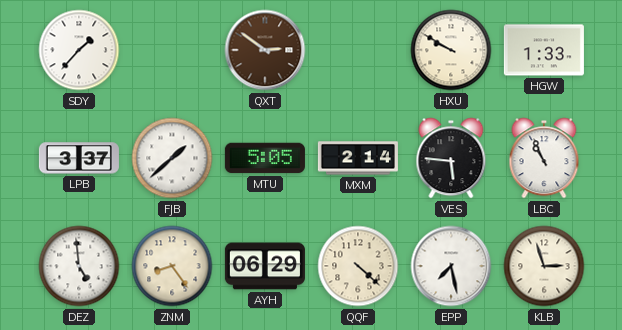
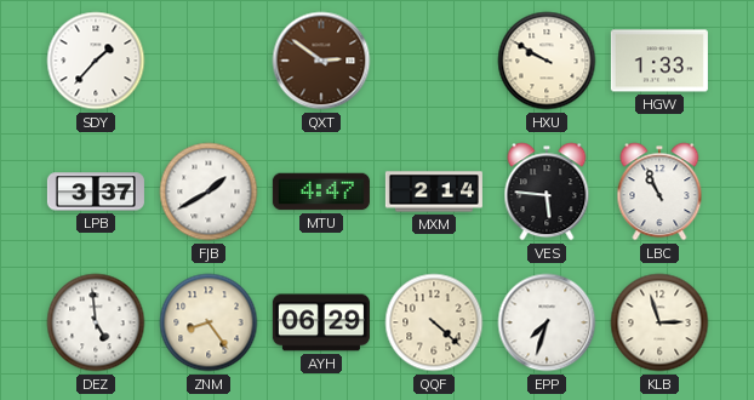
FJB: 1:38 -> 1:40 (209, 192)
MTU: 5:05 -> 4:47 (321, 192)
EPP: 7:28 -> 7:33 (547, 322)
